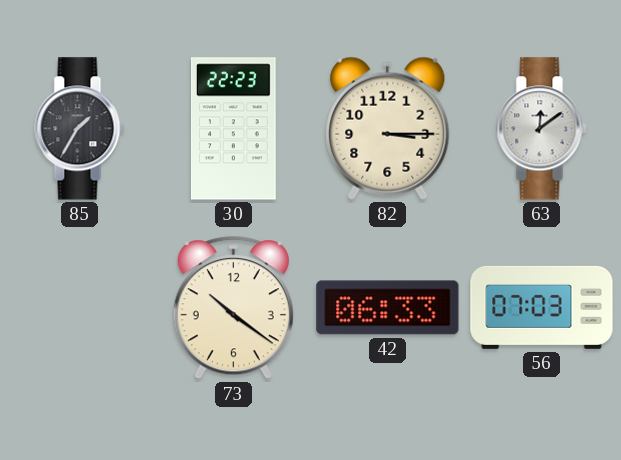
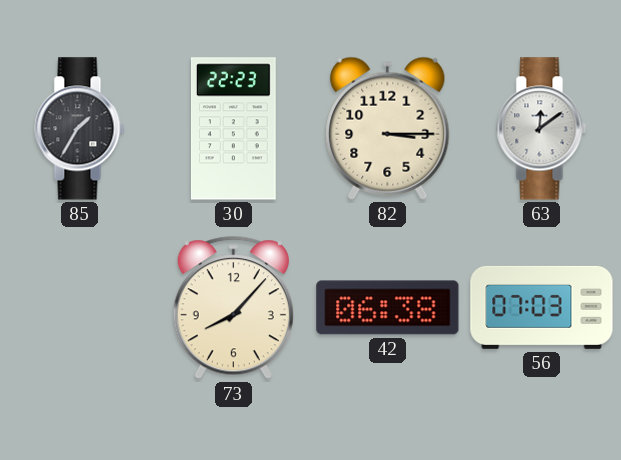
73: 10:21 -> 8:07 (233, 308)
42: 06:33 -> 06:38 (388, 308)
